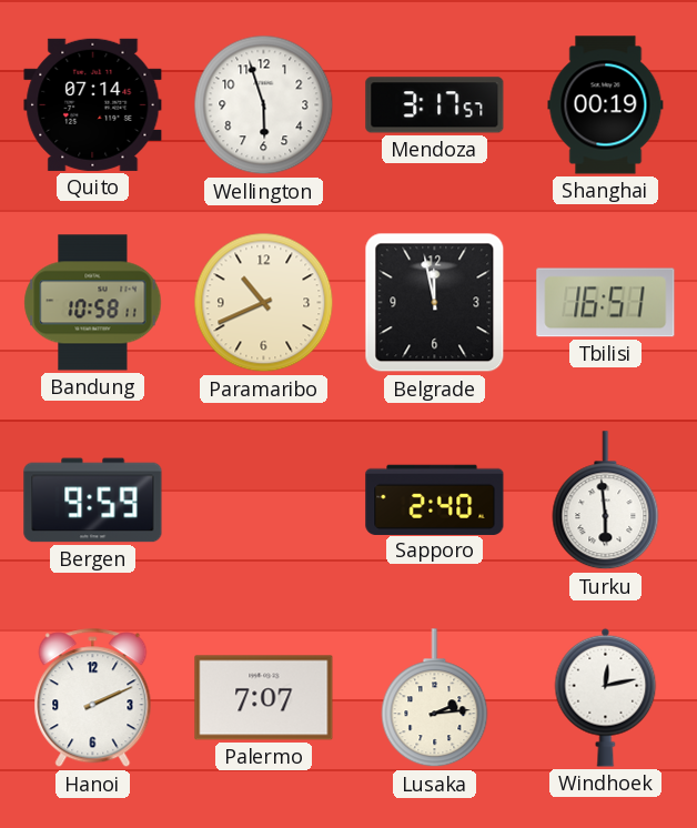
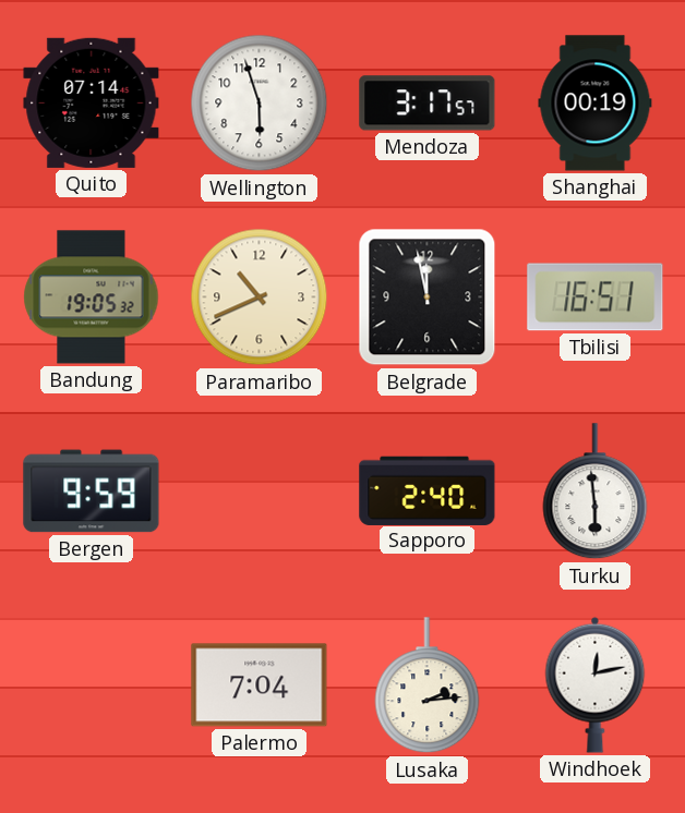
Bandung: 10:58 -> 19:05 (92, 298)
Hanoi: 2:11 -> none (93, 698)
Palermo: 7:07 -> 7:04 (260, 685)
